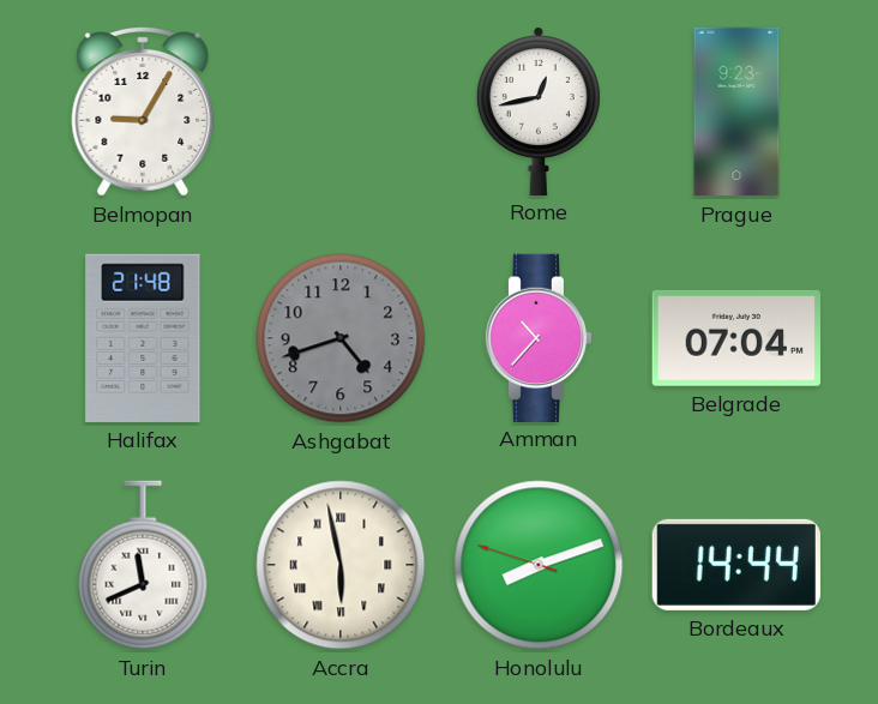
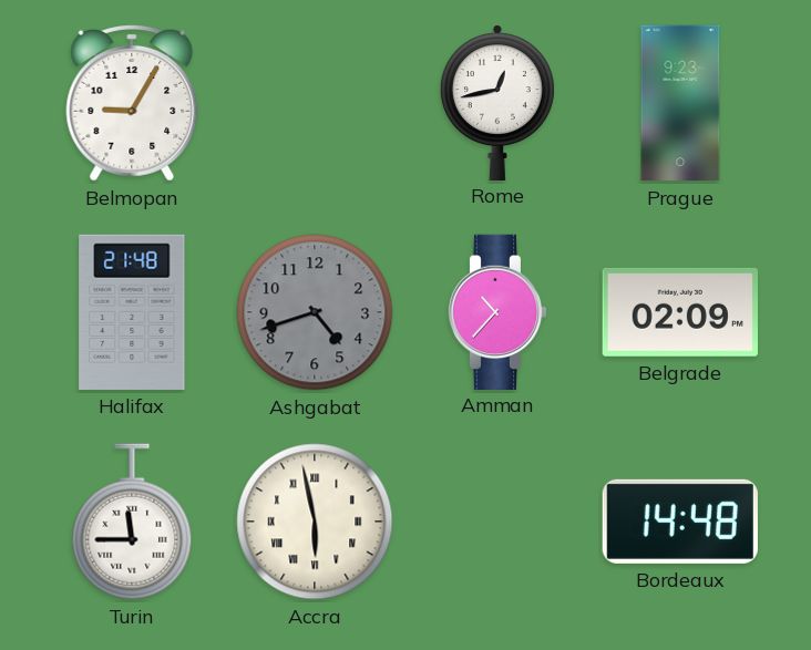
Belgrade: 07:04 -> 02:09 (680, 312)
Turin: 11:41 -> 11:45 (132, 522)
Honolulu: 8:11 -> none (539, 565)
Bordeaux: 14:44 -> 14:48 (680, 522)
